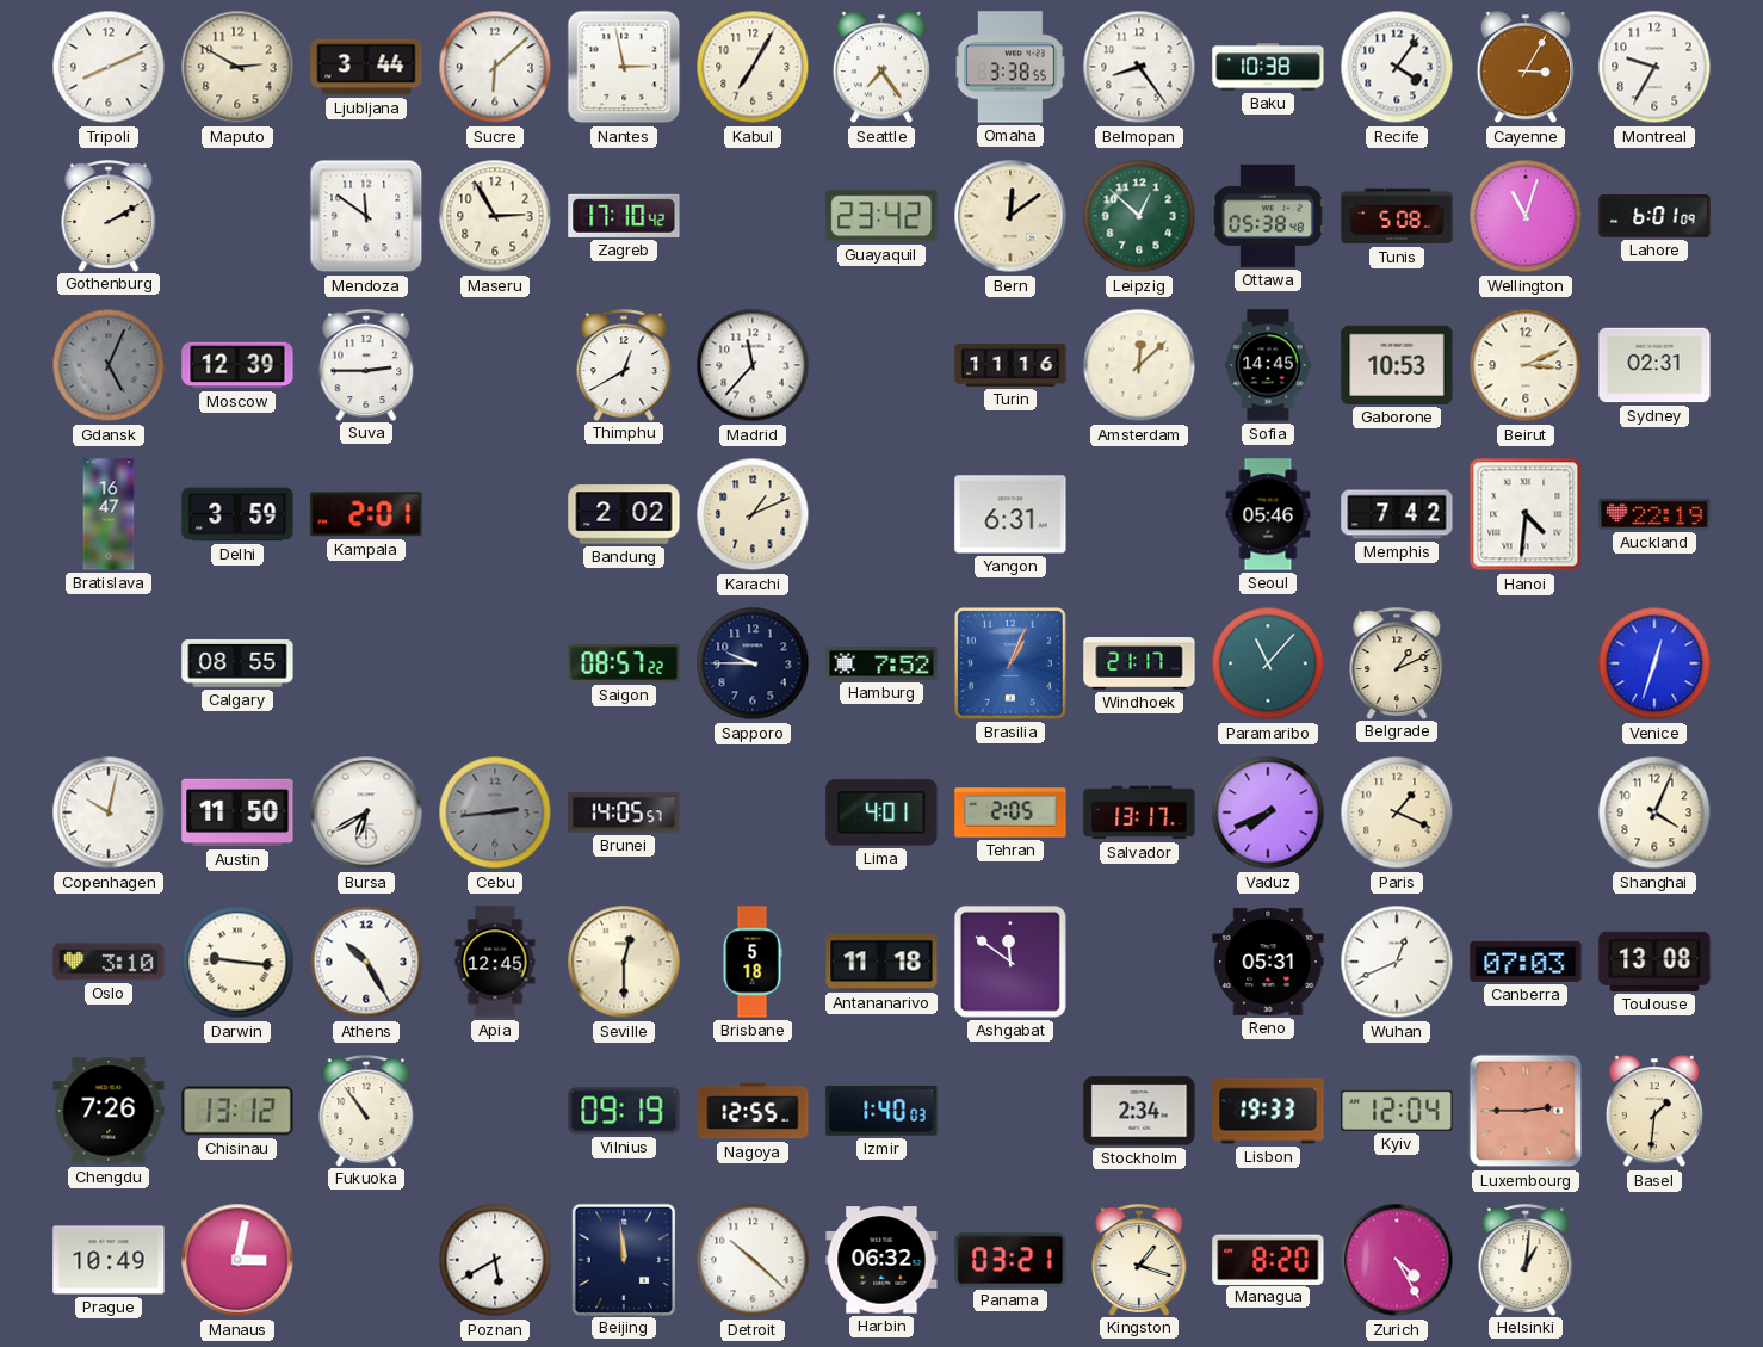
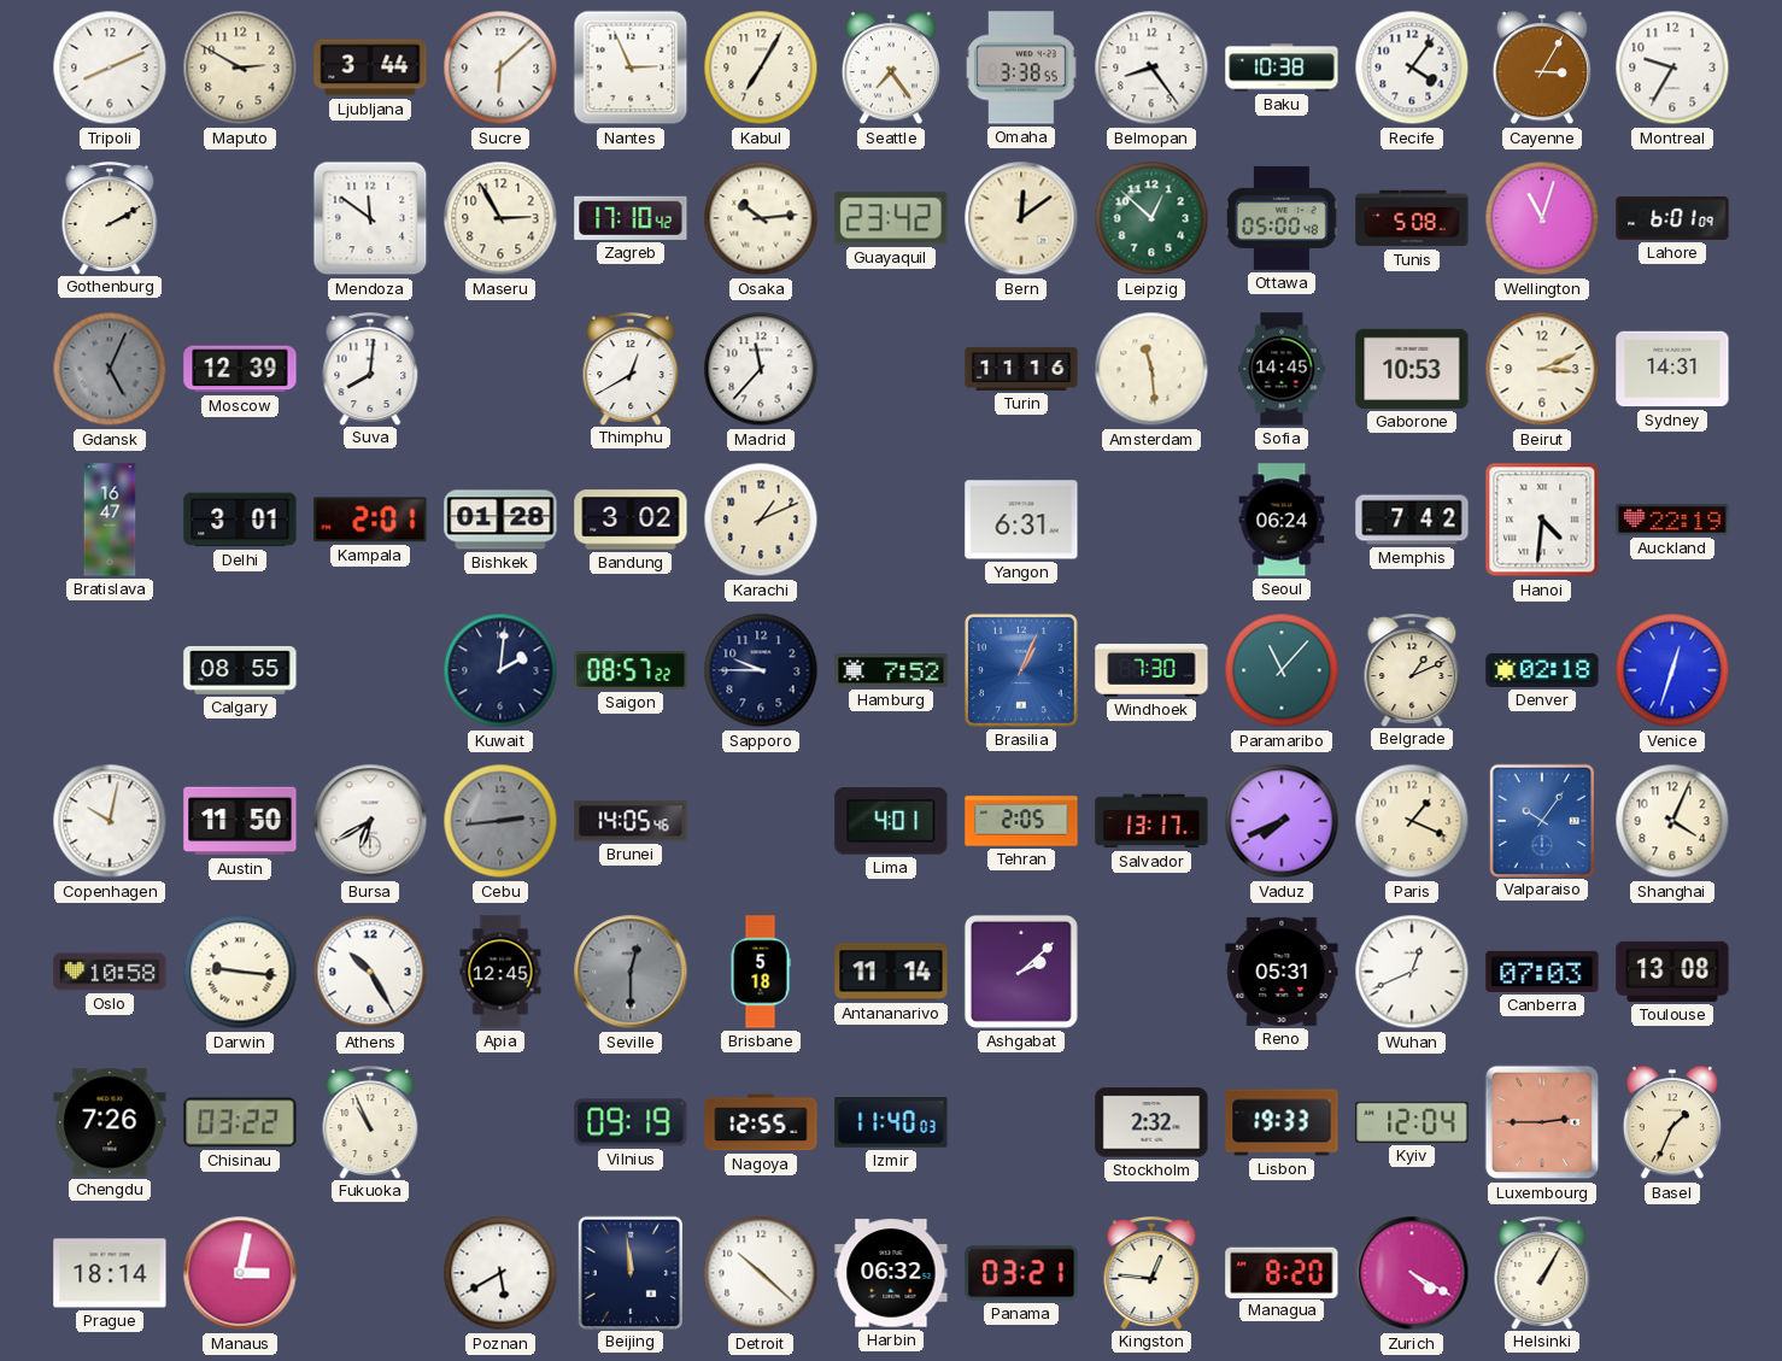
Nantes: 2:58 -> 2:56 (631, 68)
Osaka: none -> 10:14 (761, 218)
Ottawa: 05:38 -> 05:00 (1283, 218)
Suva: 2:45 -> 8:01 (370, 369)
Amsterdam: 12:08 -> 11:29 (1151, 369)
Sydney: 02:31 -> 14:31 (1672, 369)
Delhi: 3:59 -> 3:01 (240, 520)
Bishkek: none -> 01:28 (500, 520)
Bandung: 2:02 -> 3:02 (631, 520)
Seoul: 05:46 -> 06:24 (1282, 520)
Kuwait: none -> 2:01 (500, 670)
Windhoek: 21:17 -> 7:30 (1151, 671)
Denver: none -> 02:18 (1542, 670)
Brunei: 14:05:57 -> 14:05:46 (631, 821)
Valparaiso: none -> 10:06 (1541, 820)
Oslo: 3:10 -> 10:58 (110, 972)
Seville dial: cream -> grey (631, 972)
Antananarivo: 11:18 -> 11:14 (891, 972)
Ashgabat: 11:51 -> 2:08 (1021, 972)
Chisinau: 13:12 -> 03:22 (240, 1122)
Fukuoka: 10:54 -> 10:56 (370, 1122)
Izmir: 1:40 -> 11:40 (891, 1124)
Stockholm: 2:34 -> 2:32 (1151, 1122)
Basel: 1:31 -> 1:34 (1672, 1124)
Prague: 10:49 -> 18:14 (110, 1273)
Kingston: 1:18 -> 12:46 (1151, 1273)
Zurich: 4:25 -> 4:20 (1412, 1273)
Helsinki: 1:01 -> 1:05 (1542, 1273)
